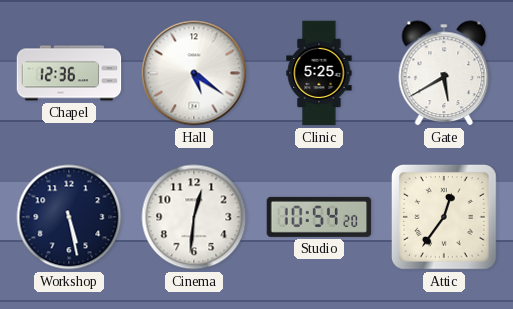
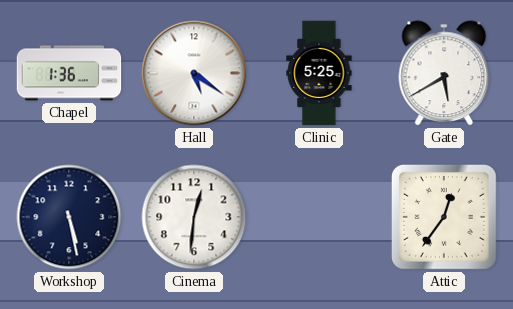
Chapel: 12:36 -> 1:36 (69, 73)
Studio: 10:54 -> none (319, 217)
